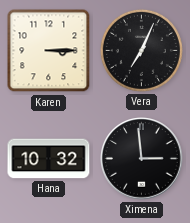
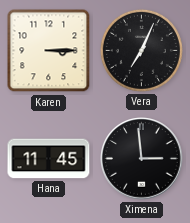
Hana: 10:32 -> 11:45 (49, 159)
